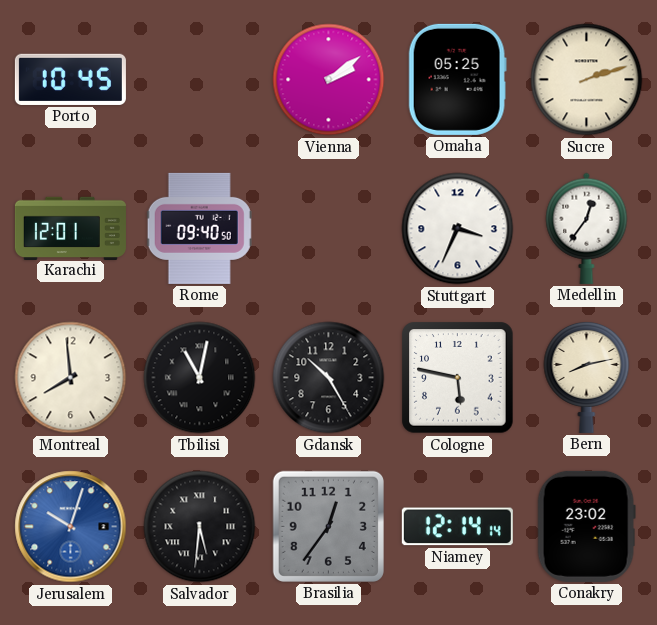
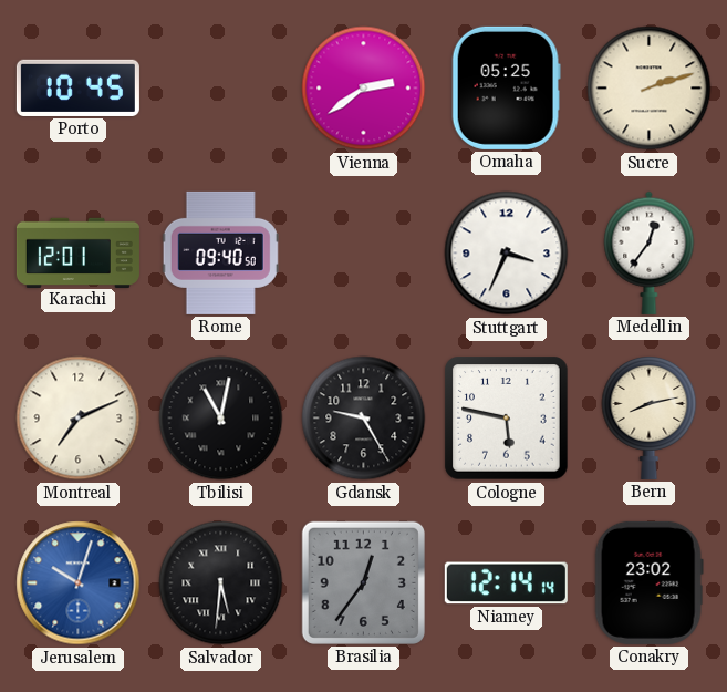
Vienna: 2:09 -> 2:39 (364, 89)
Montreal: 7:59 -> 7:11 (79, 419)
Gdansk: 10:25 -> 9:25 (364, 419)
